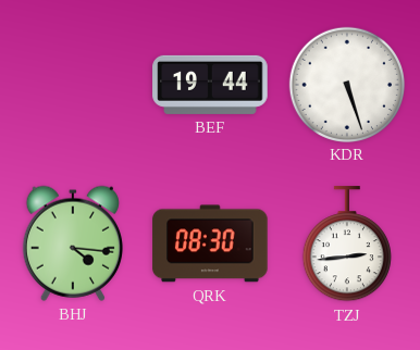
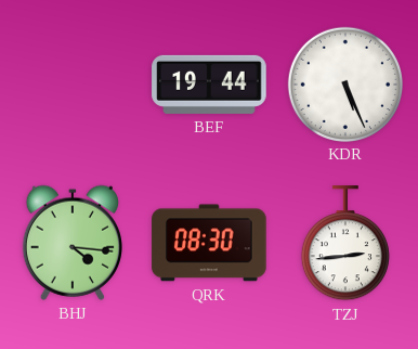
KDR: 5:27 -> 5:26 (344, 83)
